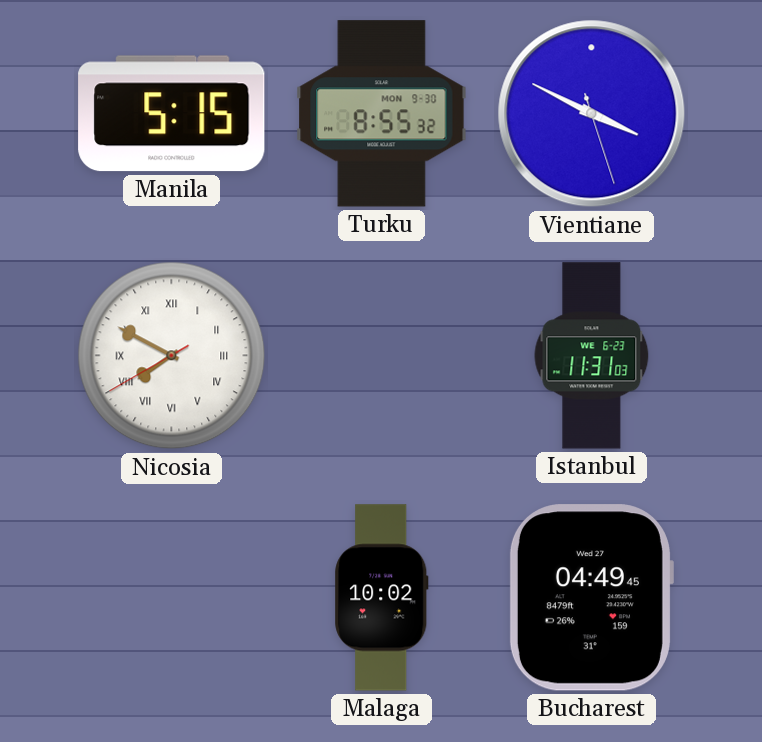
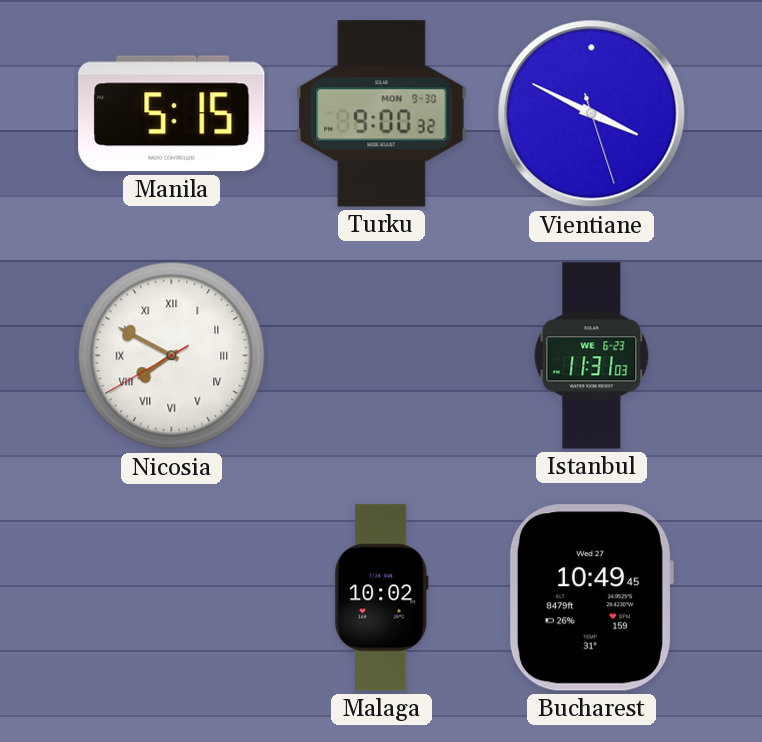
Turku: 8:55 -> 9:00 (382, 114)
Bucharest: 04:49 -> 10:49 (591, 598)
